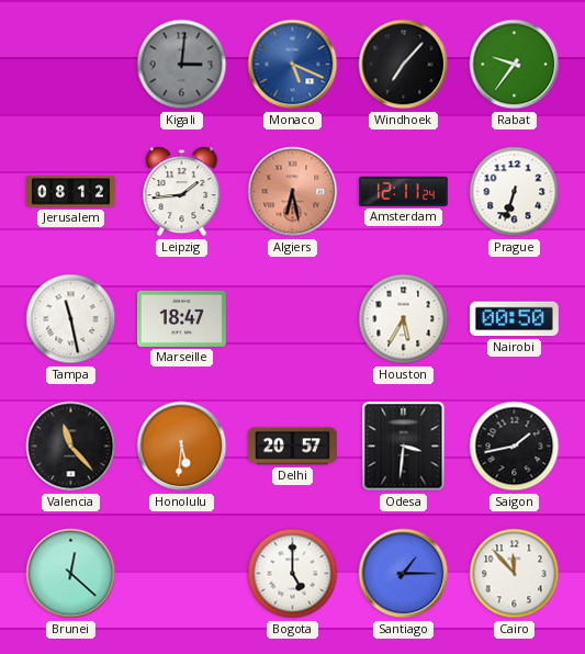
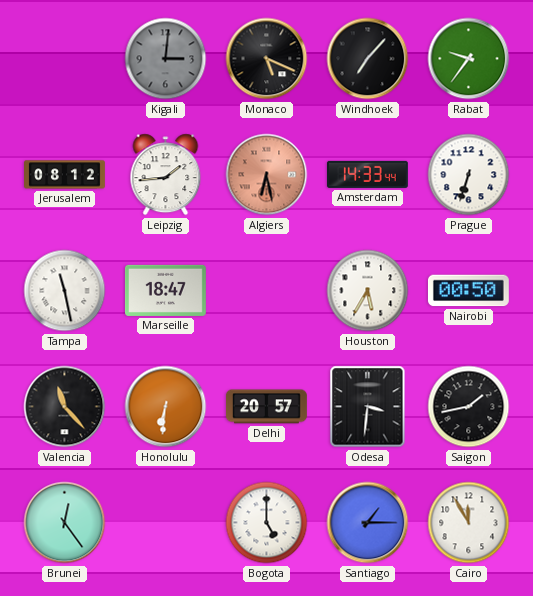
Monaco dial: blue -> black (267, 59)
Amsterdam: 12:11 -> 14:33 (367, 174)
Honolulu: 5:31 -> 6:31 (166, 407)
Brunei: 12:22 -> 12:24 (65, 523)
Cairo: 11:53 -> 11:55 (469, 523)
